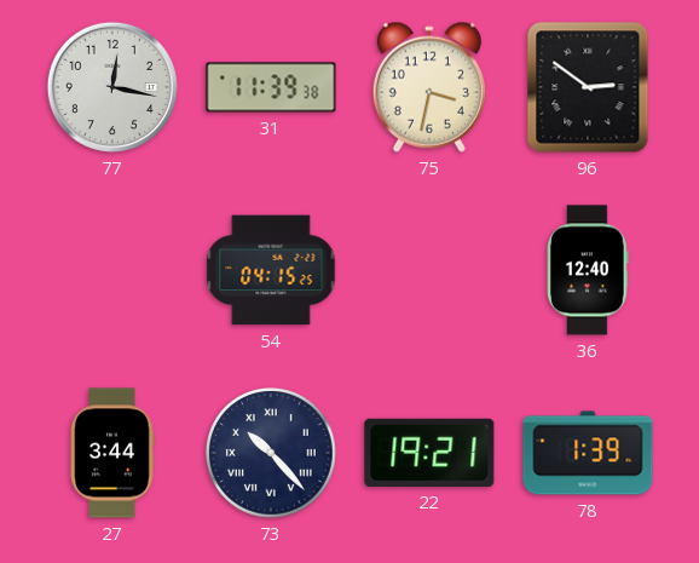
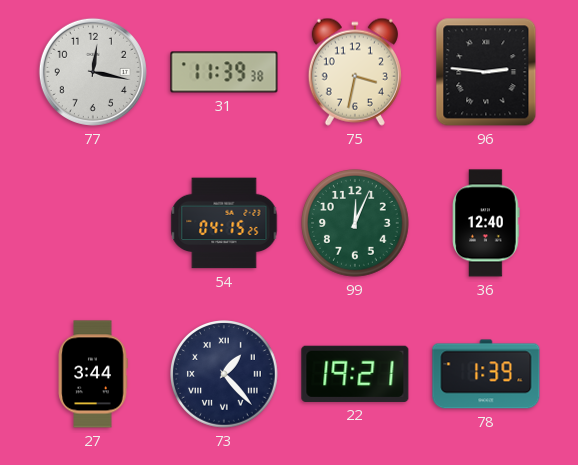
96: 2:51 -> 2:46 (486, 72)
99: none -> 12:04 (356, 224)
73: 10:23 -> 1:23 (225, 375)
